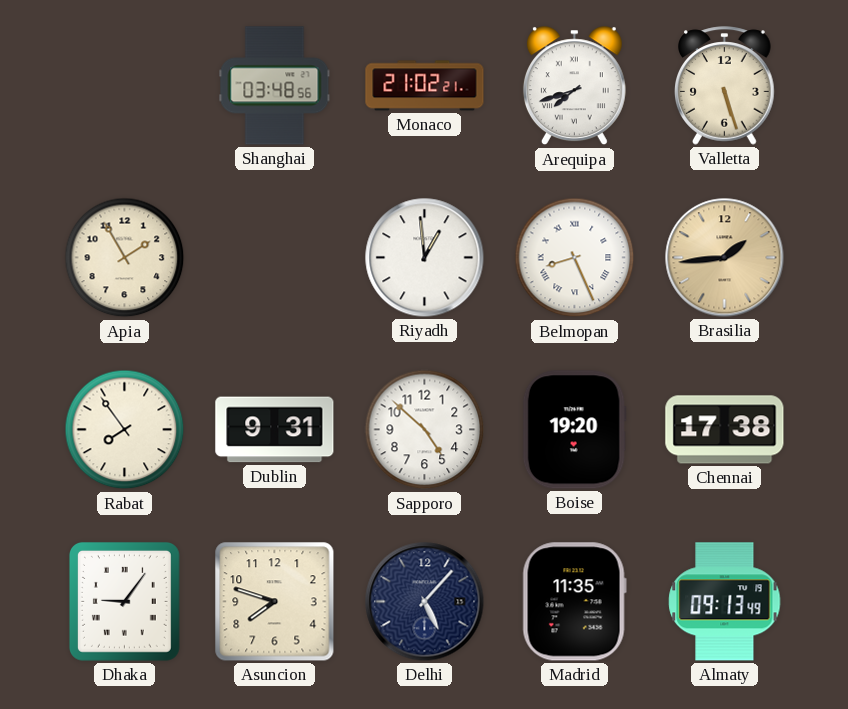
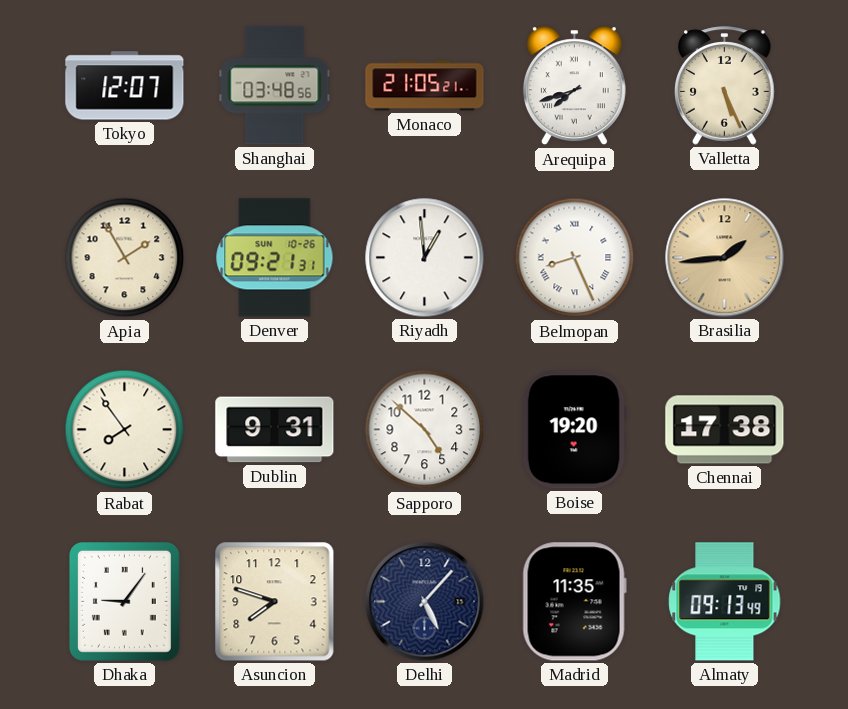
Tokyo: none -> 12:07 (125, 86)
Monaco: 21:02 -> 21:05 (425, 86)
Valletta: 5:27 -> 5:26 (725, 86)
Denver: none -> 09:21 (275, 258)
